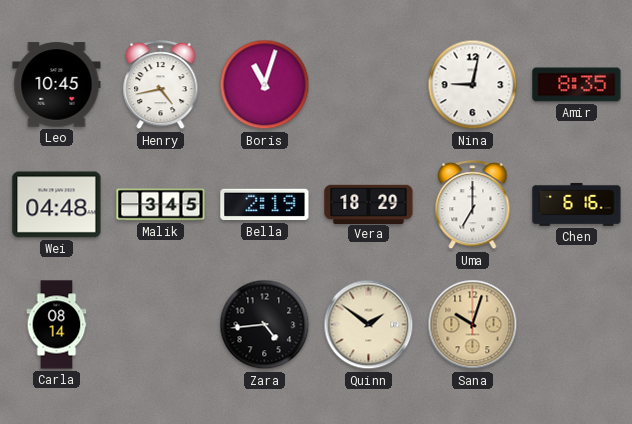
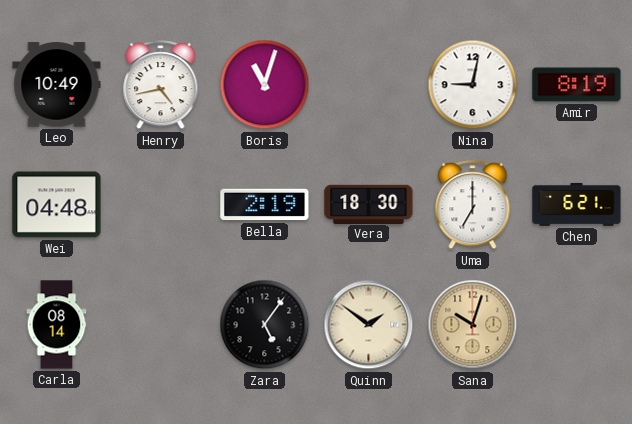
Leo: 10:45 -> 10:49 (57, 85)
Amir: 8:35 -> 8:19 (577, 85)
Malik: 3:45 -> none (161, 205)
Vera: 18:29 -> 18:30 (369, 204)
Chen: 6:16 -> 6:21 (577, 205)
Zara: 4:44 -> 5:06 (265, 325)
